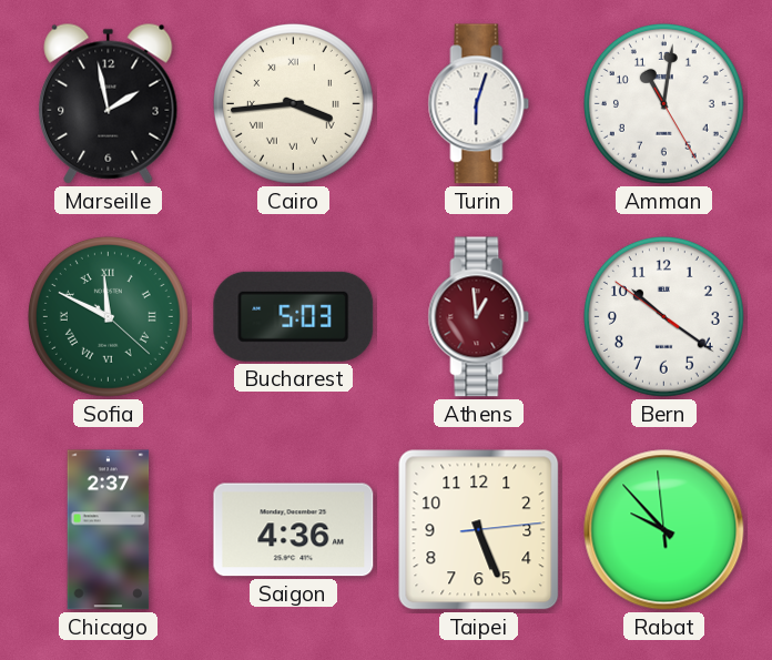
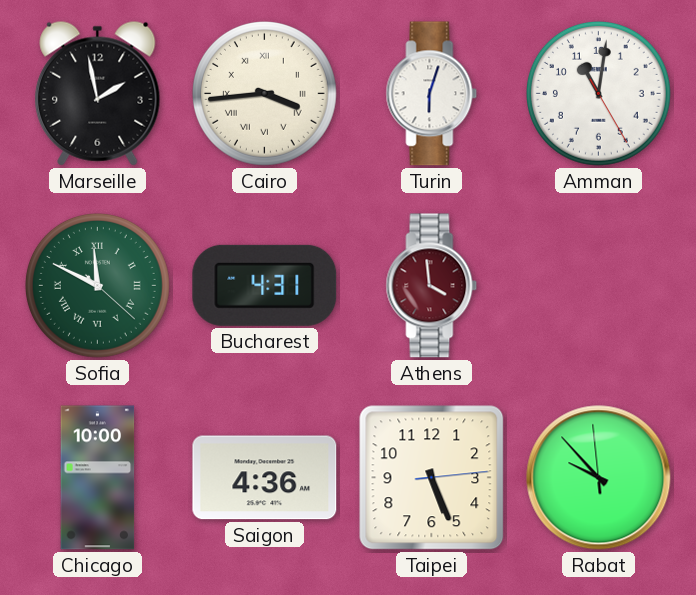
Bucharest: 5:03 -> 4:31 (265, 285)
Athens: 12:59 -> 3:59 (432, 286)
Bern: 10:20 -> none (663, 316)
Chicago: 2:37 -> 10:00 (98, 478)
